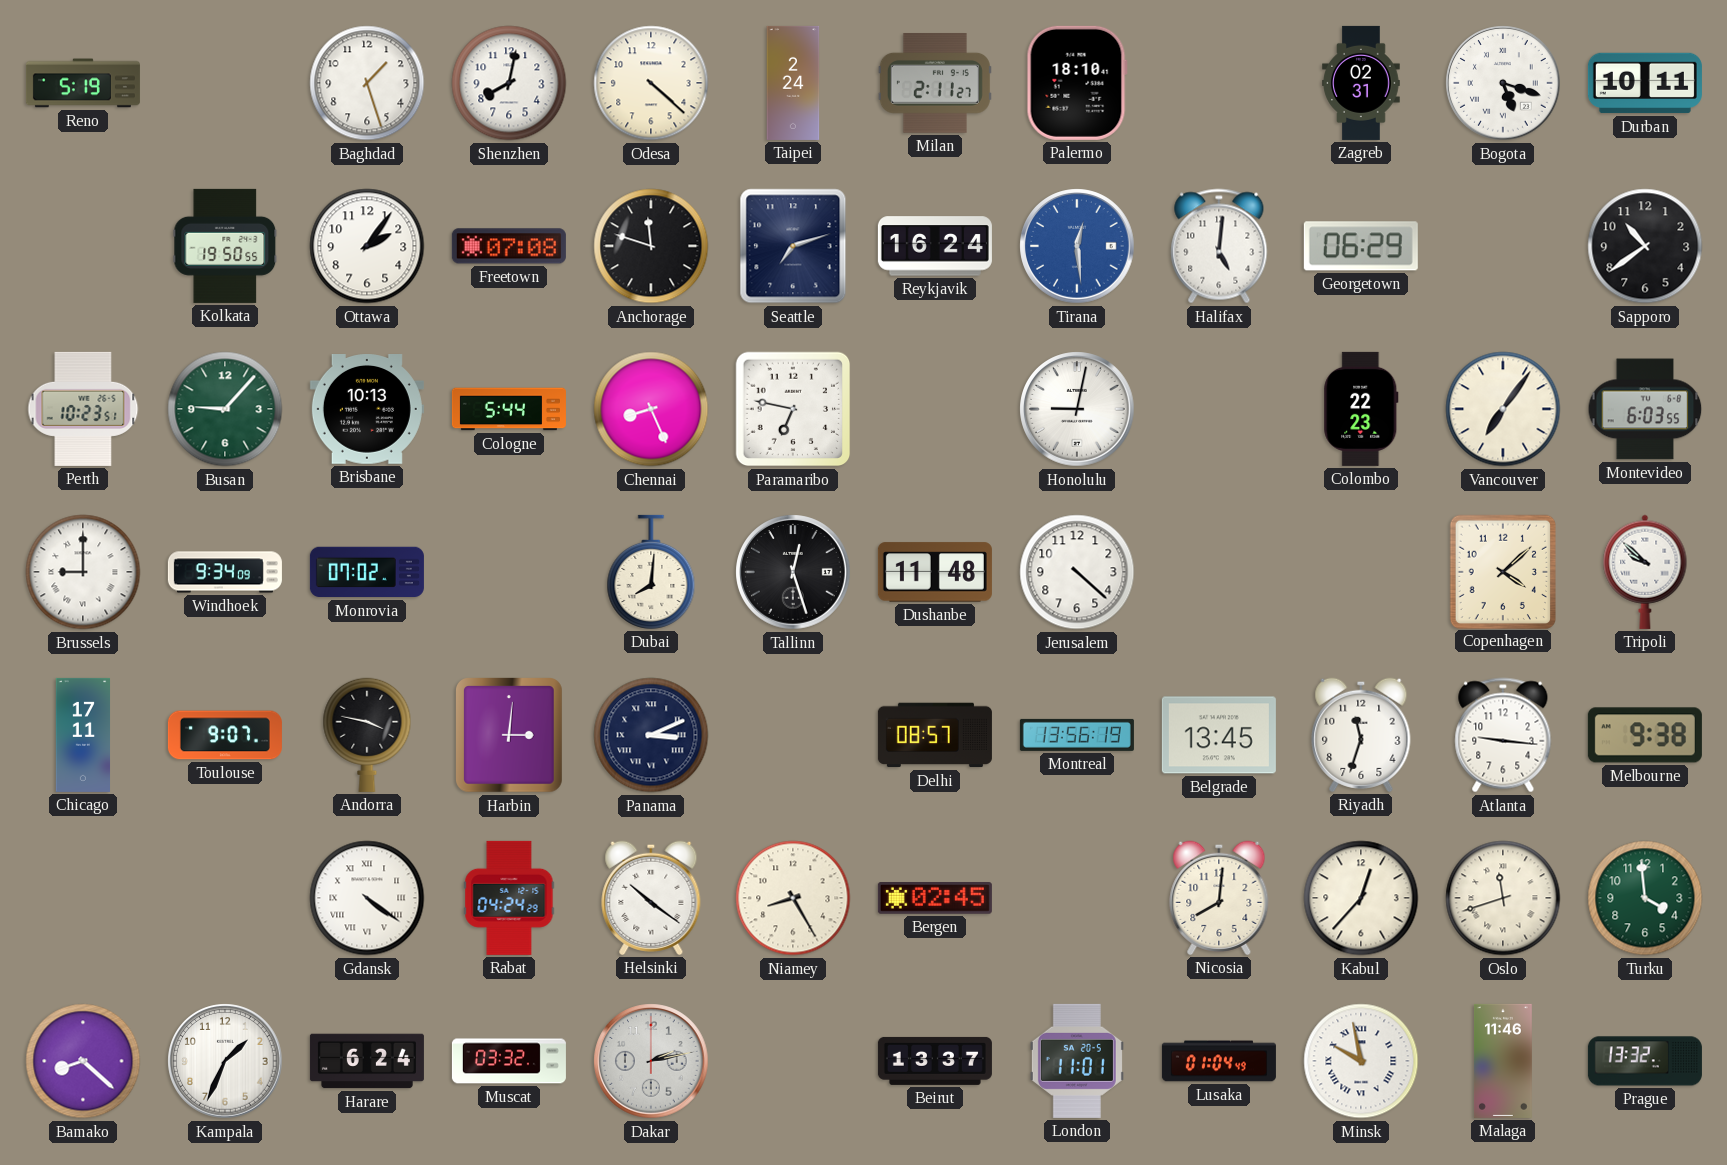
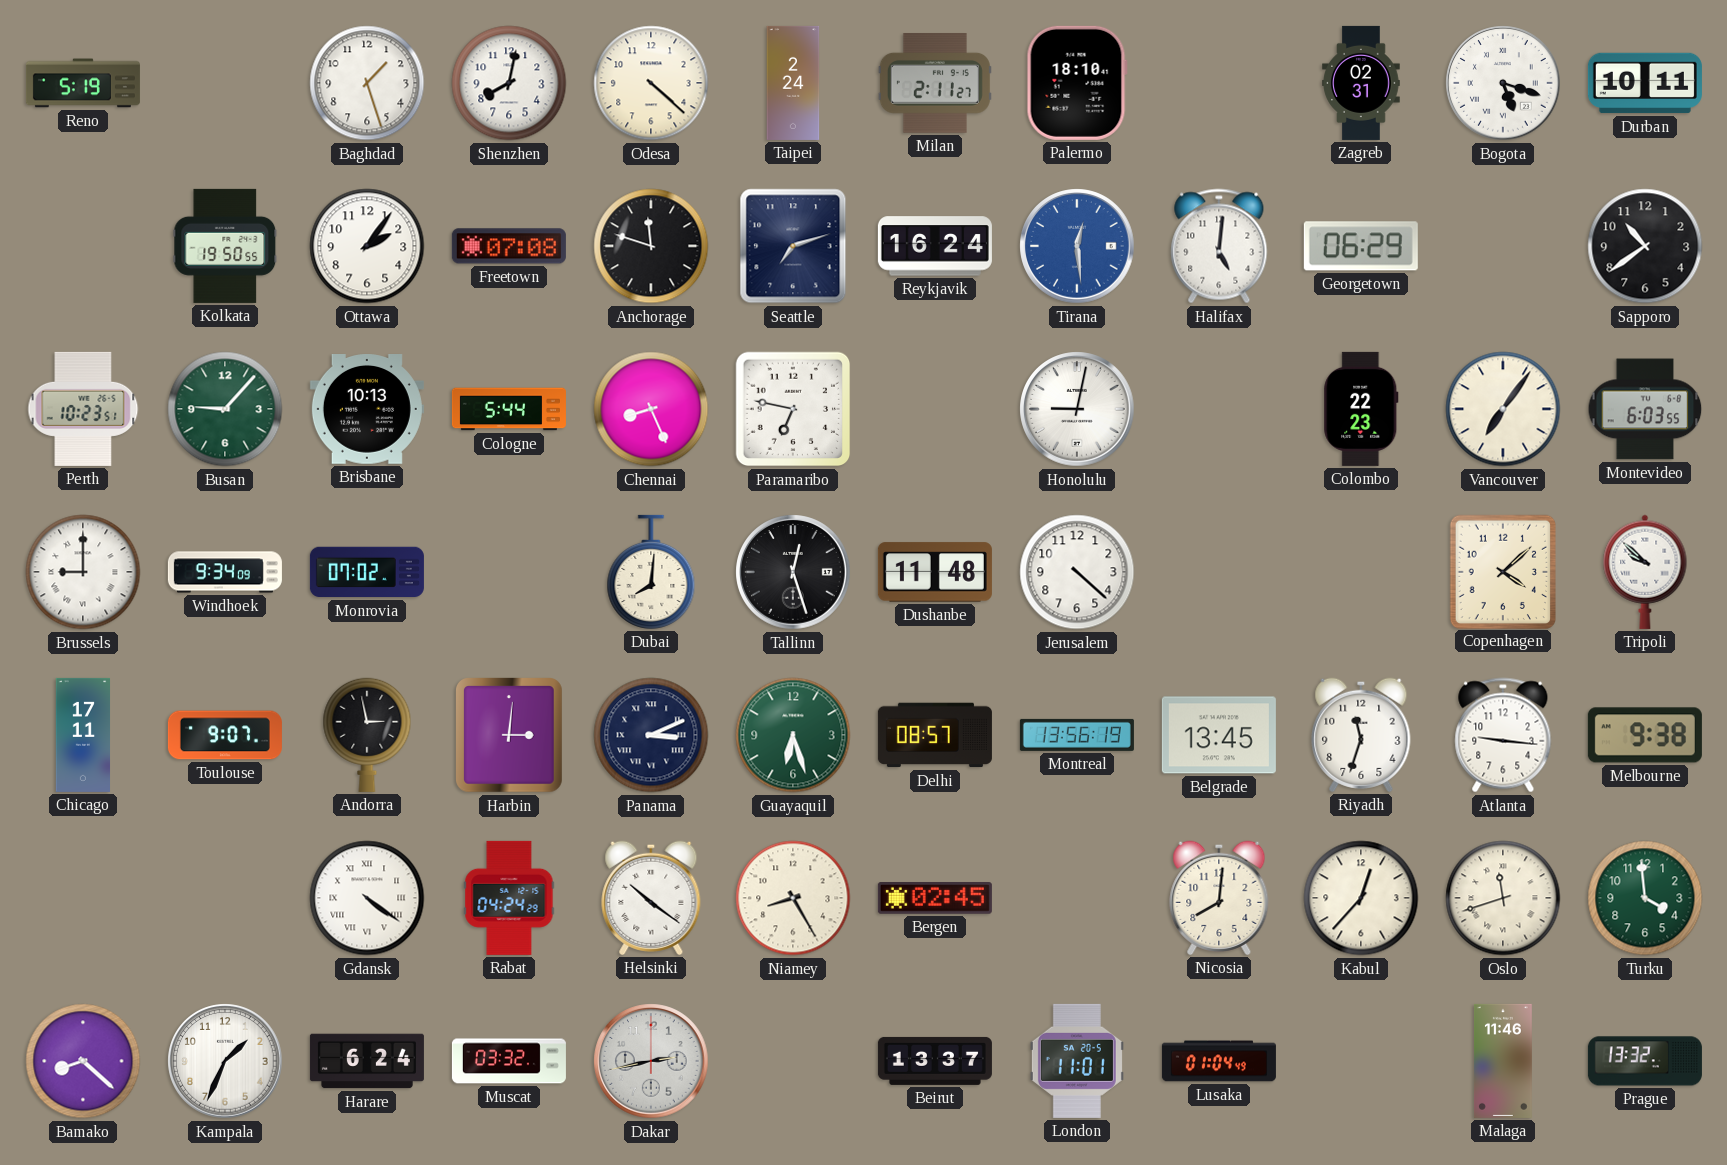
Andorra: 3:47 -> 2:58 (367, 735)
Guayaquil: none -> 6:27 (793, 735)
Dakar: 2:13 -> 2:43 (651, 1061)
Minsk: 9:58 -> none (1361, 1061)
